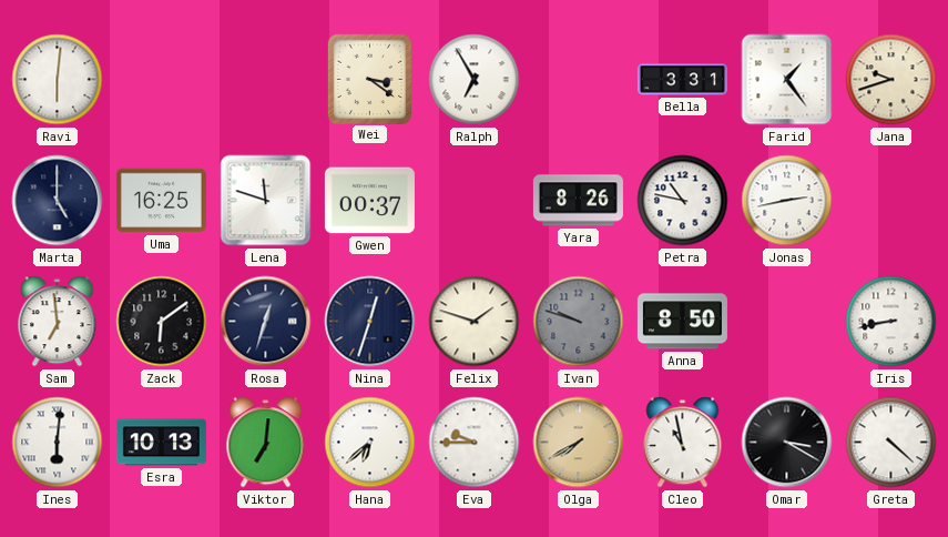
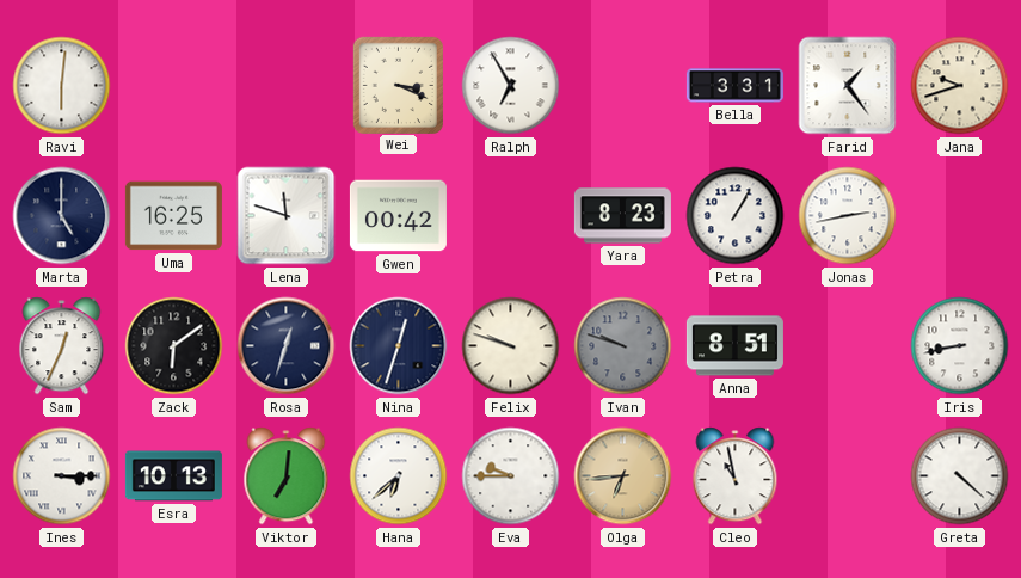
Wei: 3:21 -> 3:19 (398, 85)
Gwen: 00:37 -> 00:42 (398, 216)
Yara: 8:26 -> 8:23 (622, 216)
Petra: 10:47 -> 1:05 (736, 216)
Sam: 6:59 -> 12:34 (62, 346)
Felix: 1:48 -> 9:48 (511, 346)
Anna: 8:50 -> 8:51 (734, 346)
Ines: 6:01 -> 3:15 (62, 476)
Olga: 7:40 -> 6:44 (623, 476)
Omar: 3:20 -> none (787, 443)
